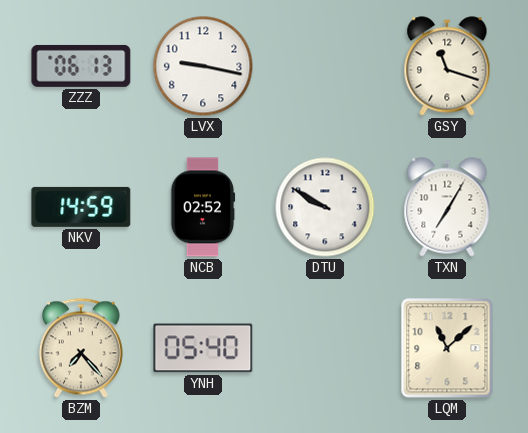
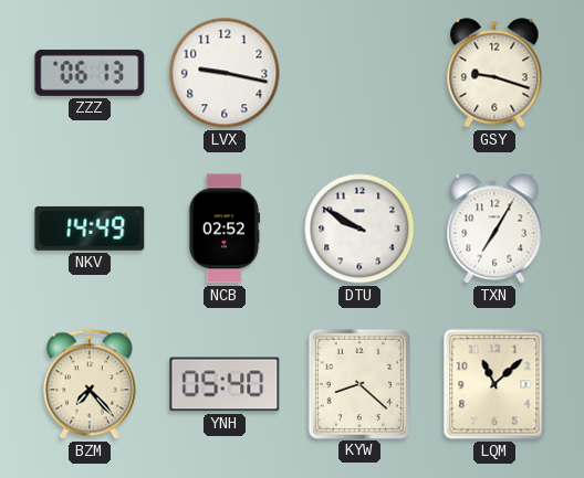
GSY: 11:18 -> 9:18 (494, 73)
NKV: 14:59 -> 14:49 (90, 229)
KYW: none -> 8:22 (358, 383)
